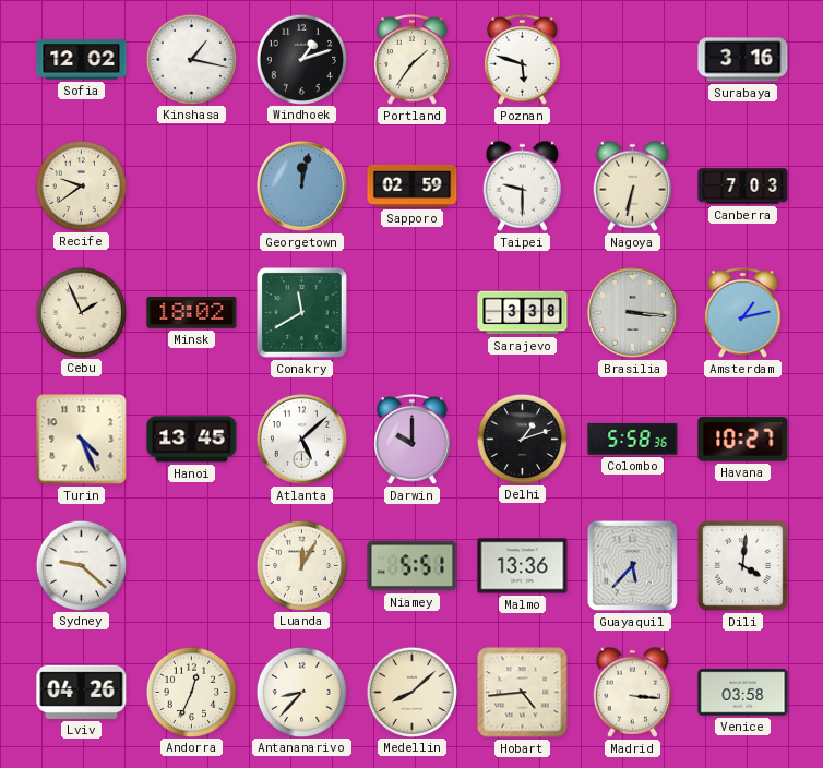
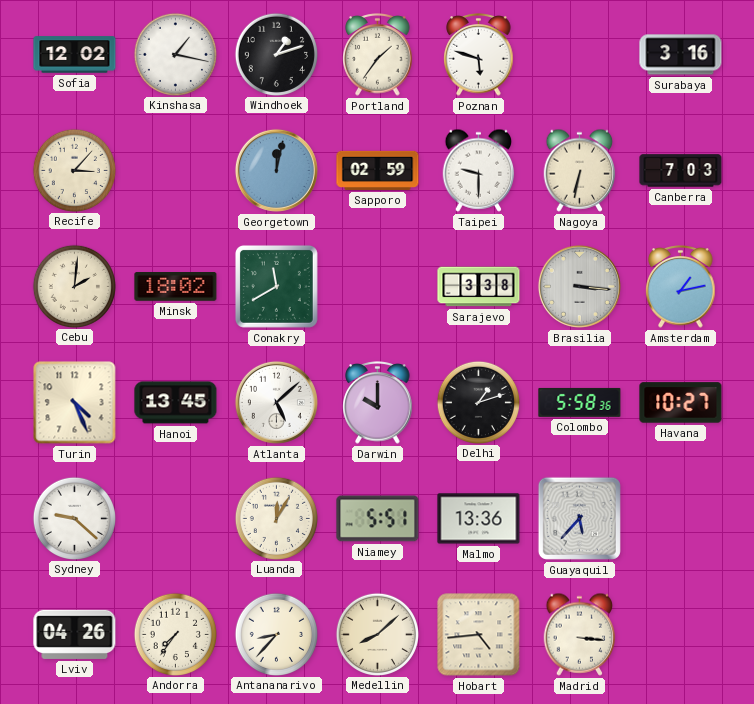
Recife: 9:39 -> 3:07 (74, 170)
Cebu: 1:56 -> 2:01 (74, 286)
Dili: 4:01 -> none (742, 565)
Andorra: 12:34 -> 7:36 (175, 634)
Venice: 03:58 -> none (743, 693)
